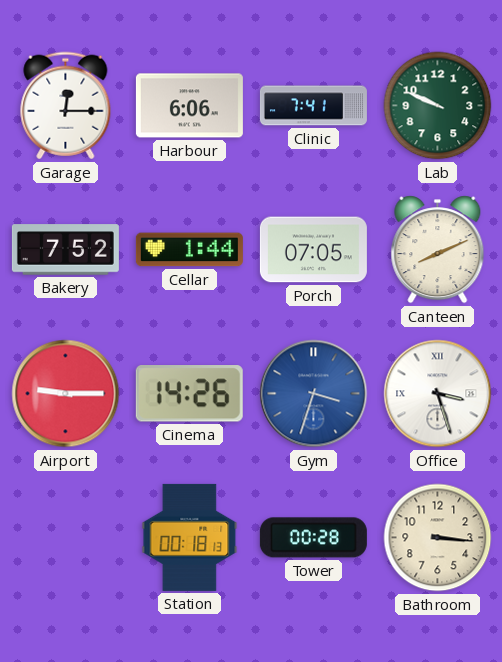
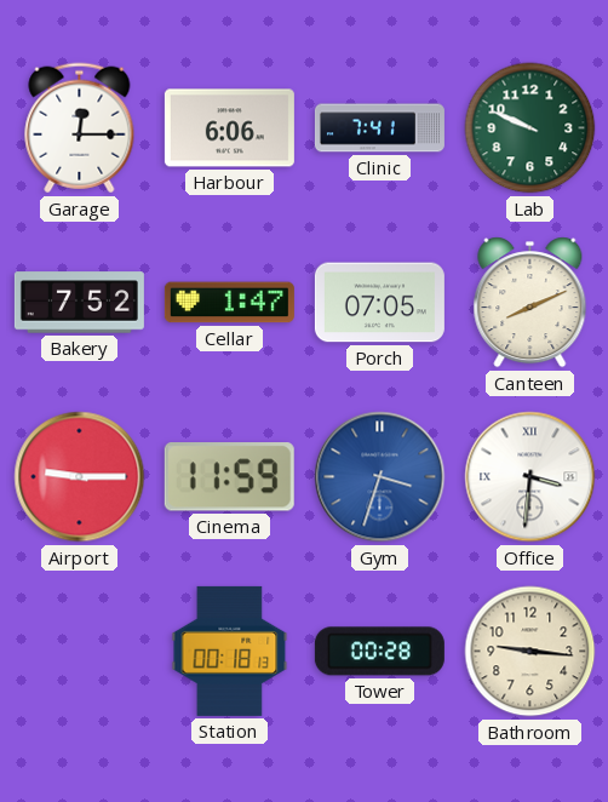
Cellar: 1:44 -> 1:47 (229, 303)
Cinema: 14:26 -> 11:59 (229, 477)
Office: 3:27 -> 3:31 (530, 477)
Bathroom: 3:16 -> 9:16 (530, 652)
